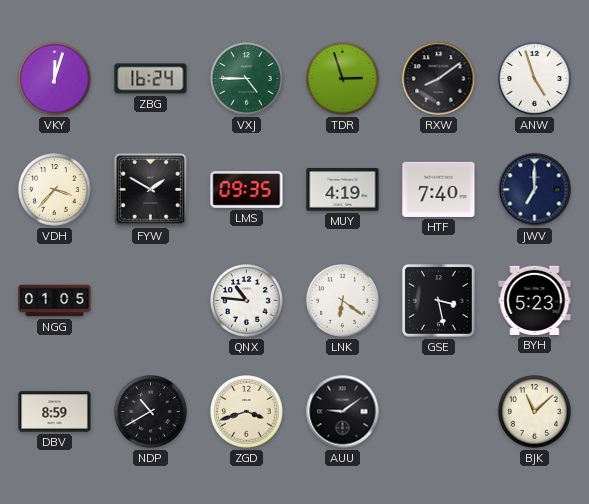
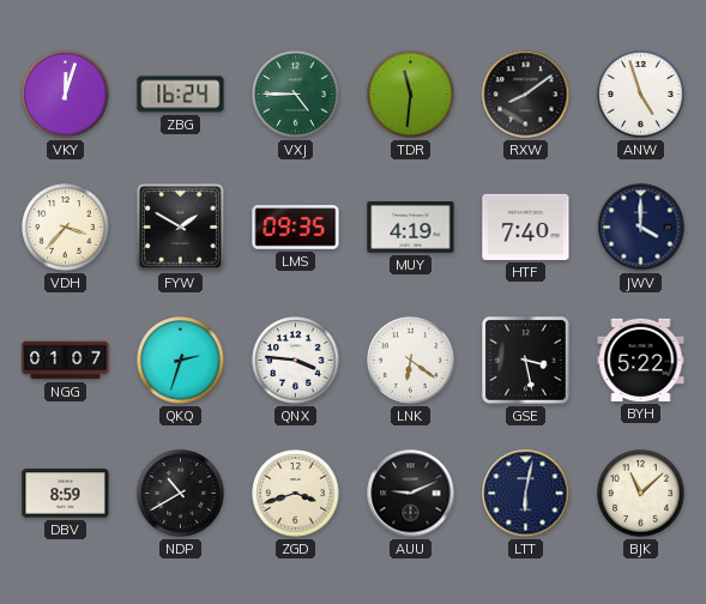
TDR: 2:57 -> 11:31 (411, 95)
JWV: 7:00 -> 4:00 (641, 228)
NGG: 01:05 -> 01:07 (66, 361)
QKQ: none -> 2:33 (181, 361)
QNX: 10:46 -> 3:46 (296, 361)
BYH: 5:23 -> 5:22 (641, 360)
AUU: 9:09 -> 9:11 (411, 494)
LTT: none -> 6:02 (526, 494)
